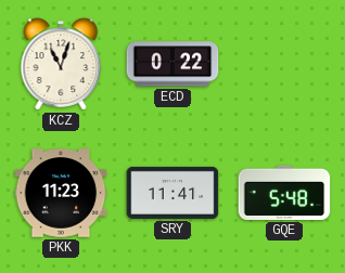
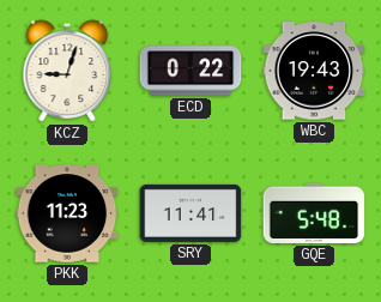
KCZ: 11:03 -> 9:03 (67, 71)
WBC: none -> 19:43 (314, 71)
